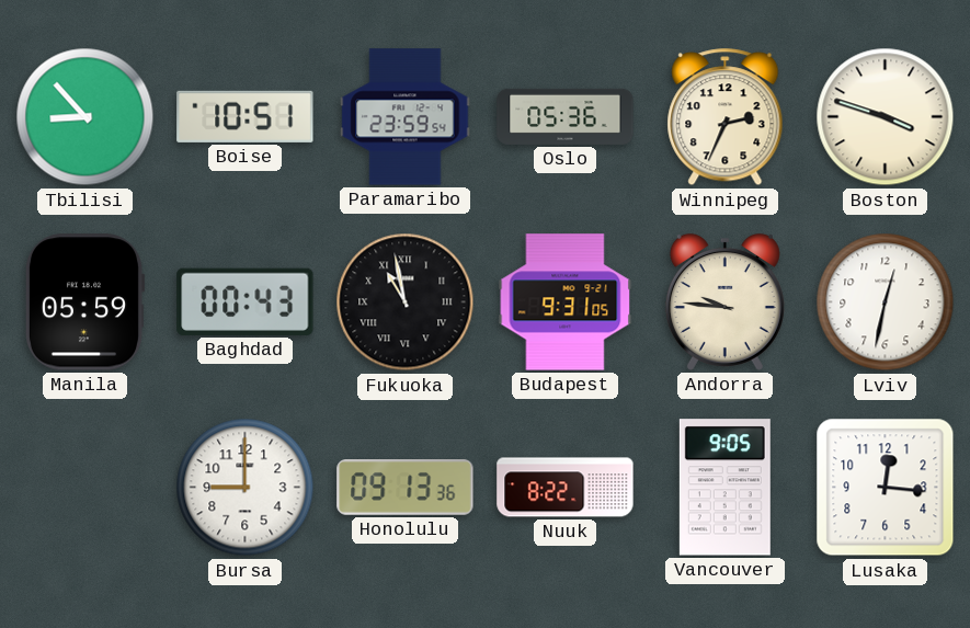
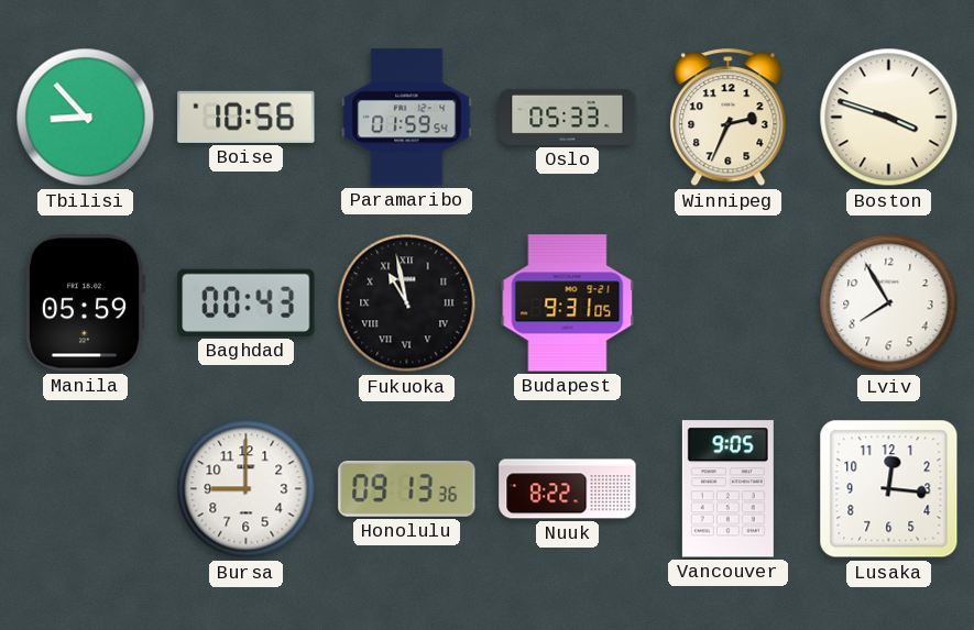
Boise: 10:51 -> 10:56 (247, 117)
Paramaribo: 23:59 -> 01:59 (407, 118)
Oslo: 05:36 -> 05:33 (568, 117)
Andorra: 9:46 -> none (724, 301)
Lviv: 12:32 -> 7:55 (889, 303)
